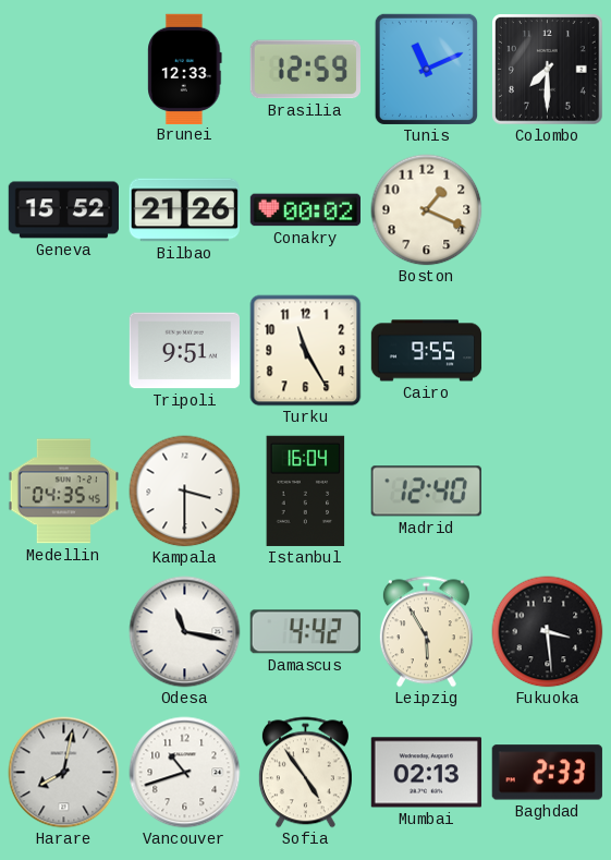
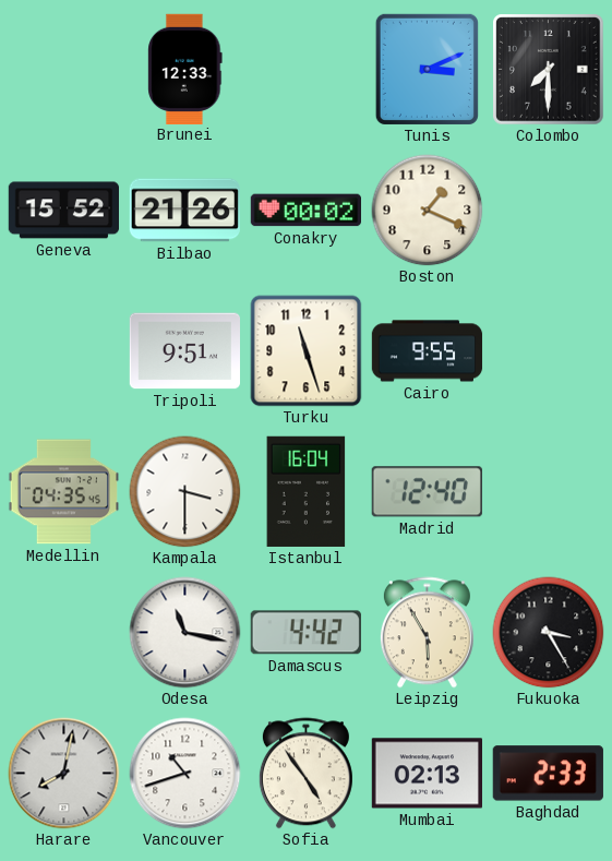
Brasilia: 12:59 -> none (305, 70)
Tunis: 11:11 -> 3:11 (427, 69)
Turku: 11:25 -> 11:27 (307, 351)
Fukuoka: 3:29 -> 3:25 (549, 633)
